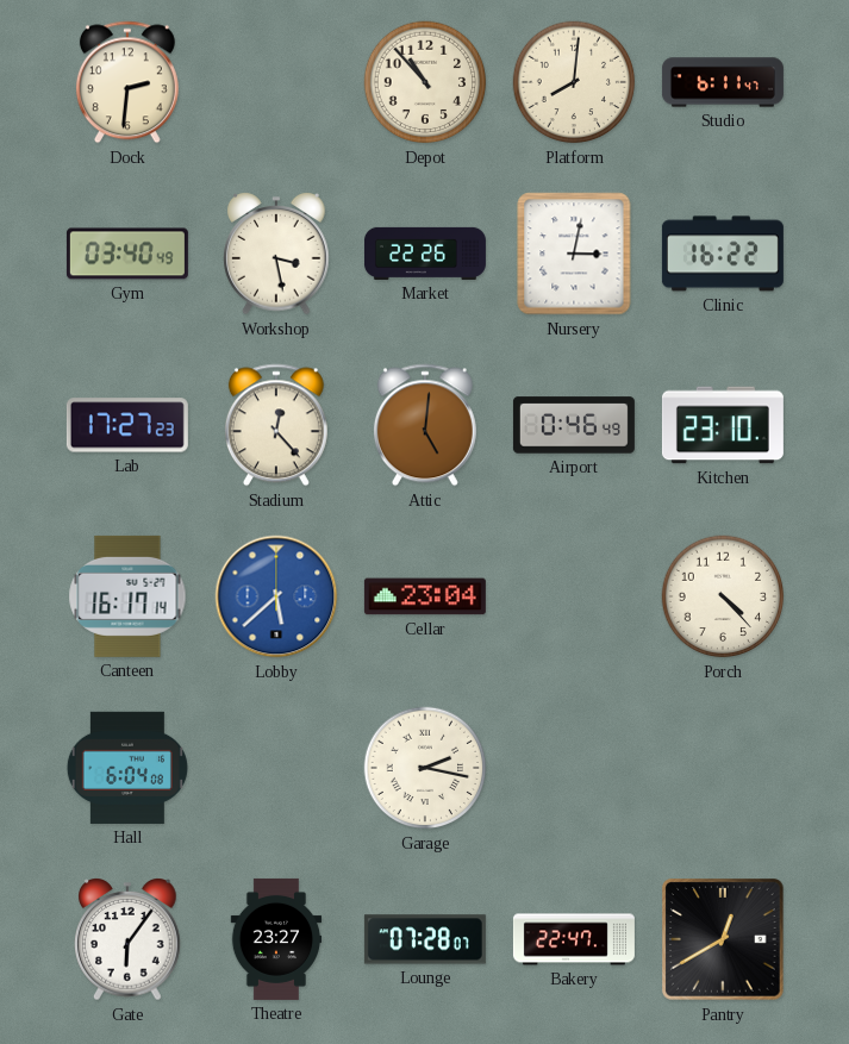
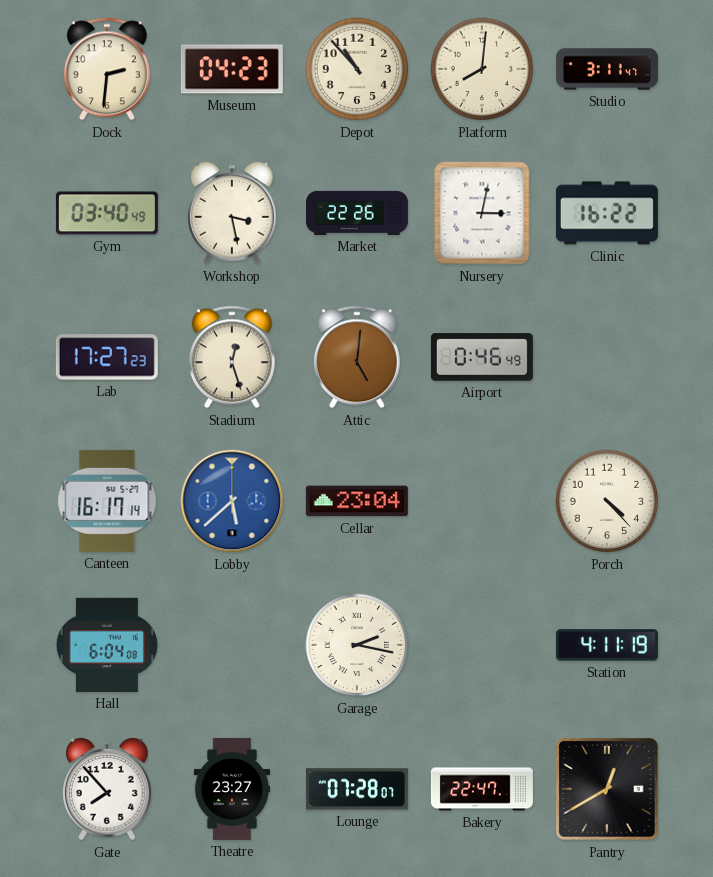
Museum: none -> 04:23 (232, 69)
Studio: 6:11 -> 3:11 (607, 69)
Stadium: 12:23 -> 12:27 (232, 357)
Kitchen: 23:10 -> none (723, 425)
Station: none -> 4:11 (607, 645)
Gate: 6:06 -> 7:53 (107, 790)
